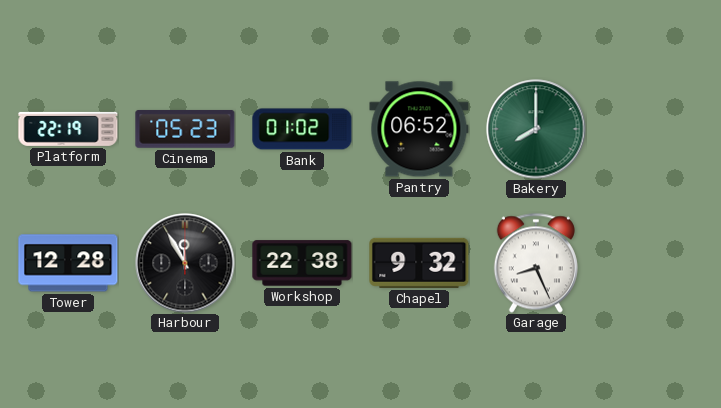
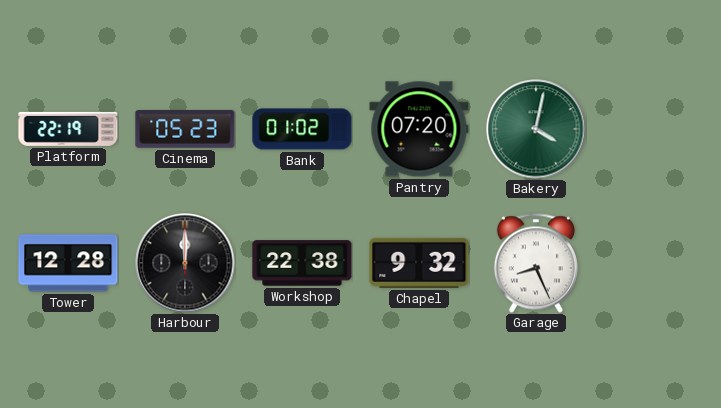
Pantry: 06:52 -> 07:20 (419, 129)
Bakery: 8:00 -> 4:02 (536, 129)
Harbour: 11:55 -> 12:00 (185, 263)
